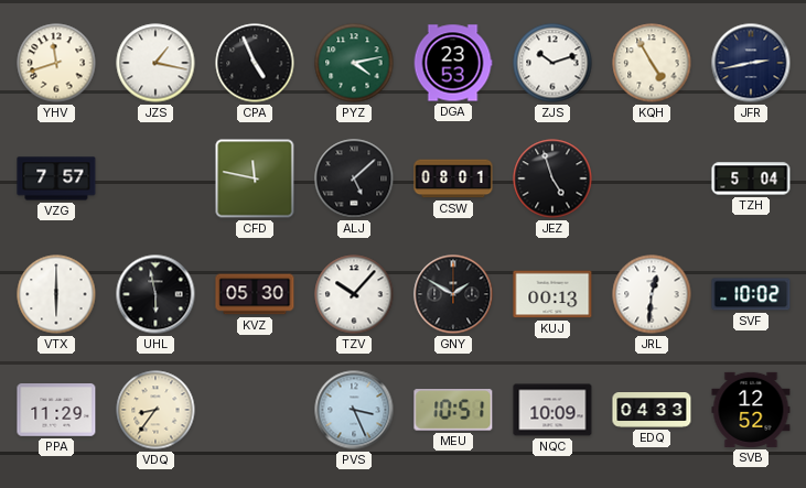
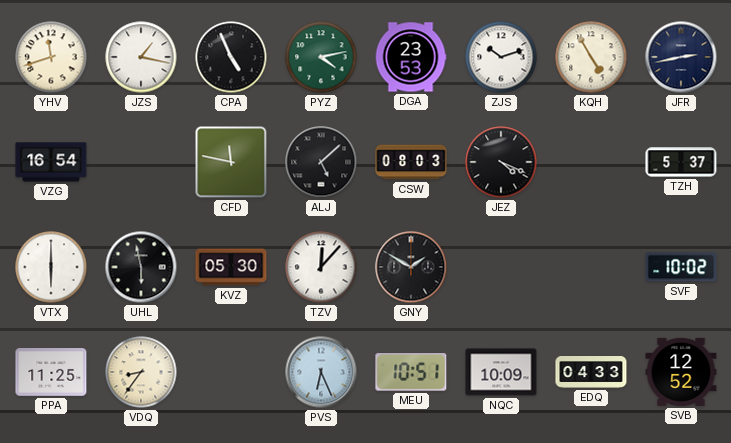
VZG: 7:57 -> 16:54 (51, 162)
CSW: 08:01 -> 08:03 (411, 162)
JEZ: 4:57 -> 4:19 (501, 162)
TZH: 5:04 -> 5:37 (681, 162)
TZV: 10:07 -> 12:07 (321, 267)
KUJ: 00:13 -> none (552, 294)
JRL: 12:31 -> none (652, 294)
PPA: 11:29 -> 11:25 (51, 373)
PVS: 3:26 -> 6:26 (321, 372)
